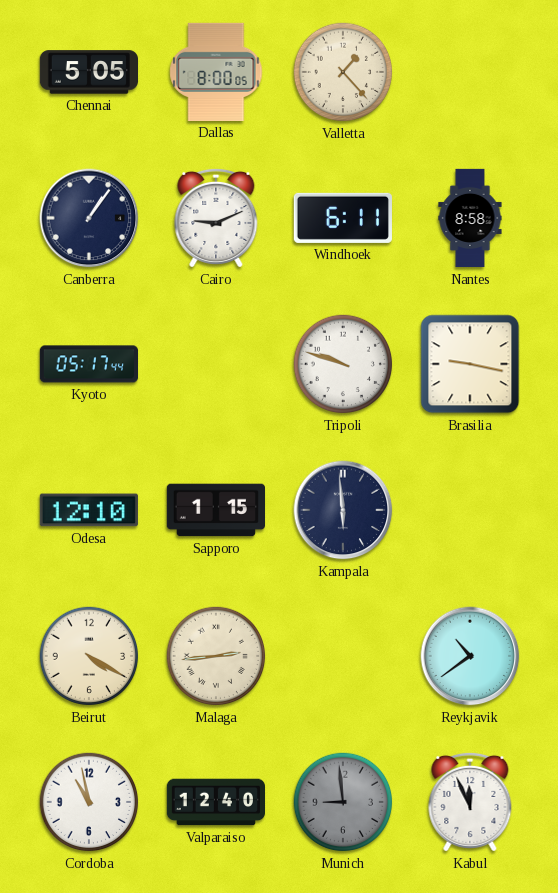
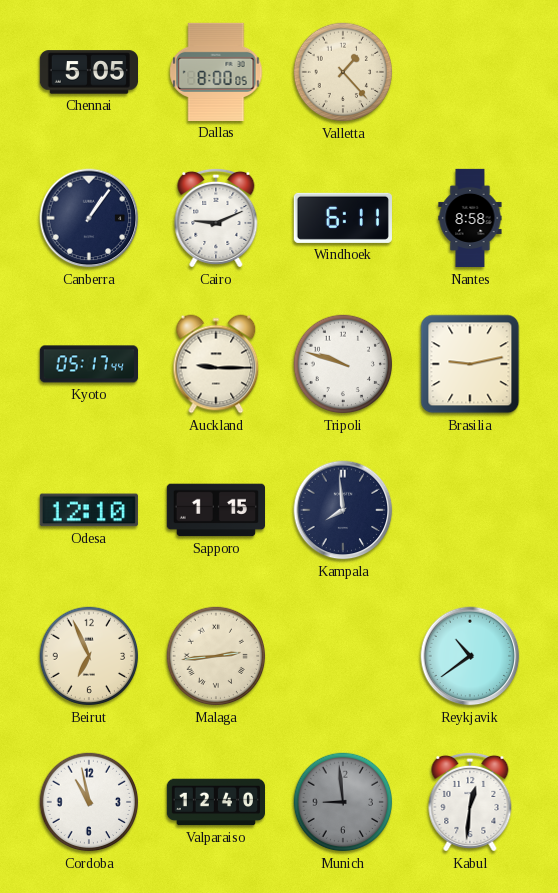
Auckland: none -> 9:15 (216, 364)
Brasilia: 9:17 -> 9:13 (470, 364)
Kampala: 5:59 -> 7:59 (343, 510)
Beirut: 4:20 -> 6:56 (89, 656)
Kabul: 11:56 -> 12:31 (470, 802)
